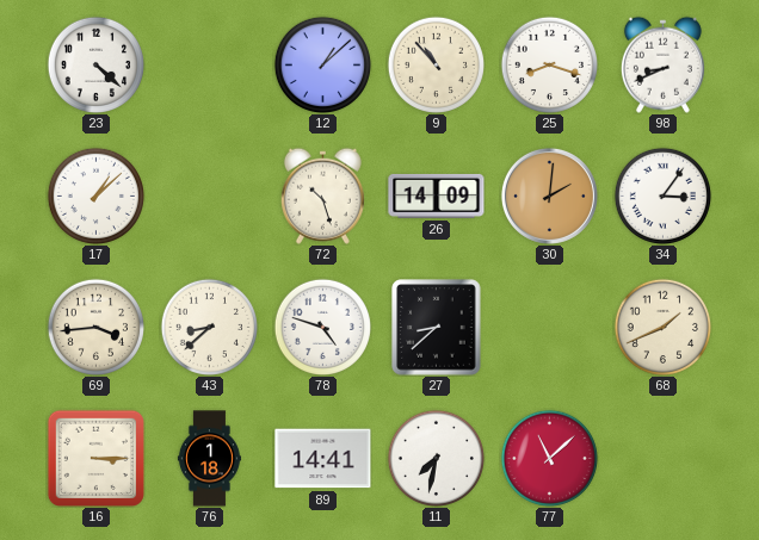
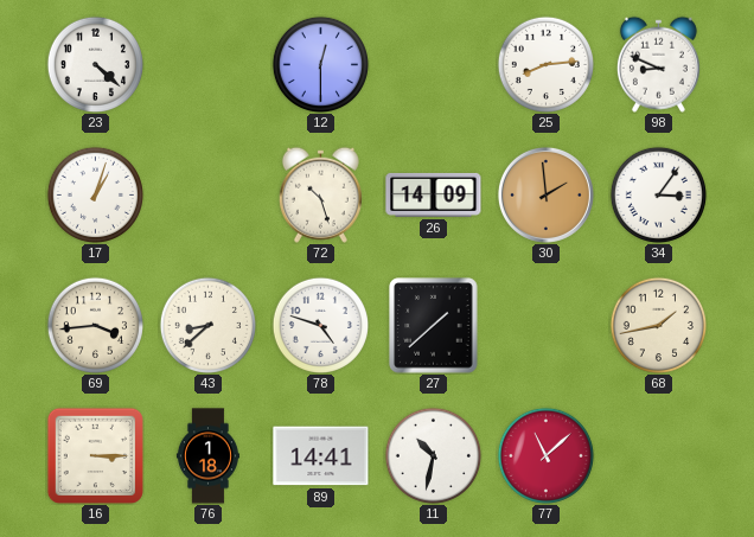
12: 1:08 -> 12:30 (320, 64)
9: 10:53 -> none (436, 64)
25: 8:18 -> 8:14 (545, 64)
98: 8:41 -> 8:49 (658, 64)
17: 1:08 -> 1:03 (95, 194)
30: 2:01 -> 1:59 (545, 194)
27: 8:38 -> 1:38 (434, 326)
68: 1:41 -> 1:43 (658, 325)
11: 7:32 -> 10:32 (433, 455)
